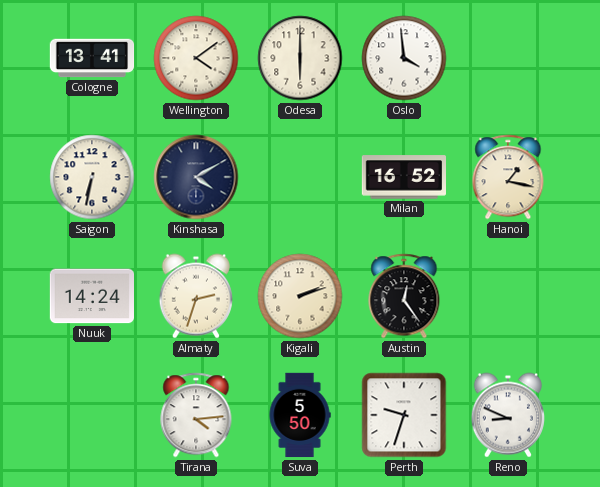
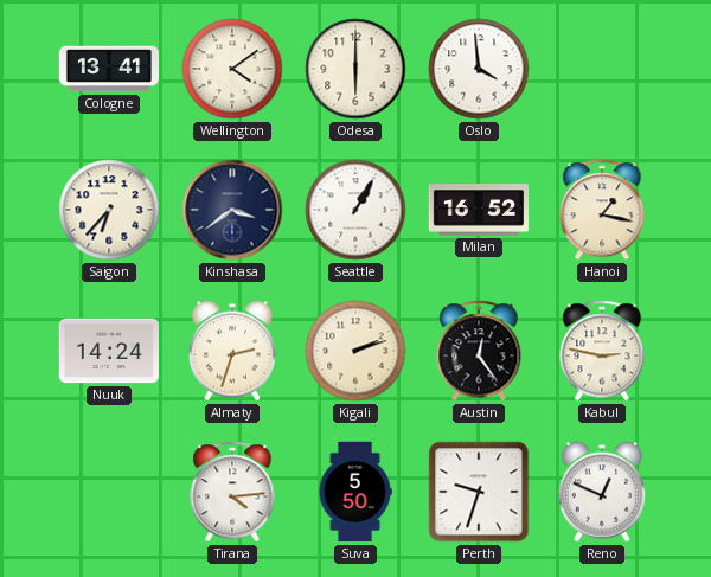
Saigon: 6:32 -> 6:37 (109, 210)
Kinshasa: 4:10 -> 3:39 (232, 210)
Seattle: none -> 1:05 (355, 210)
Kabul: none -> 2:47 (602, 351)
Reno: 8:49 -> 12:49 (602, 492)
